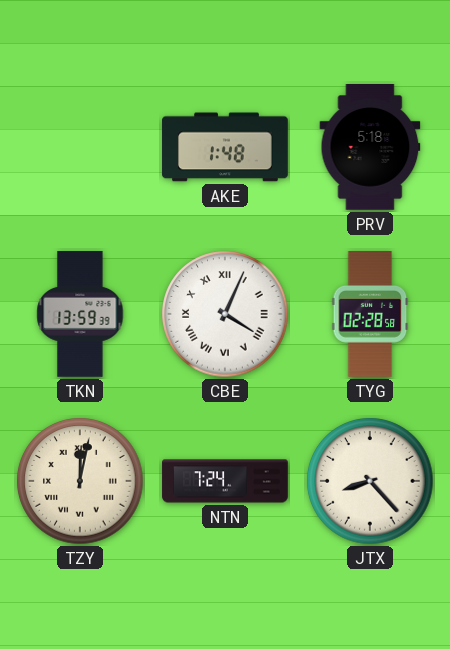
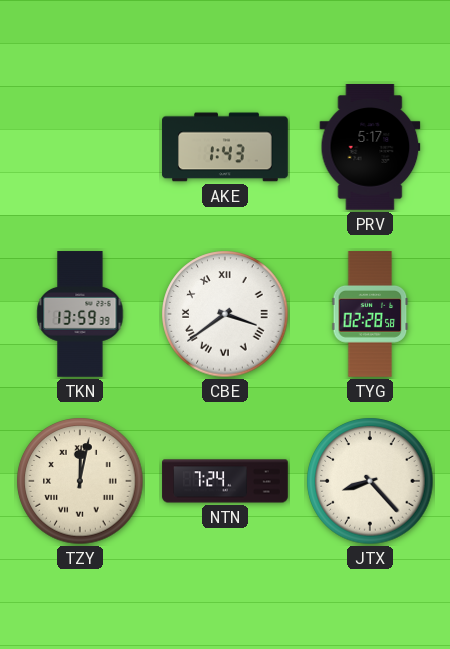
AKE: 1:48 -> 1:43 (225, 147)
PRV: 5:18 -> 5:17 (370, 148)
CBE: 4:04 -> 3:39 (225, 314)
